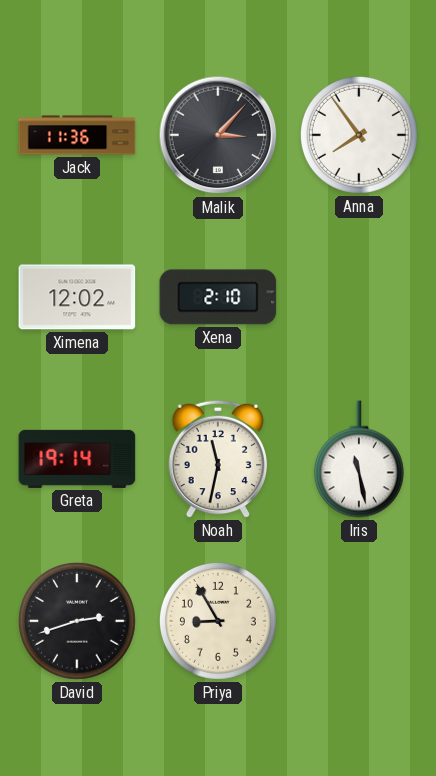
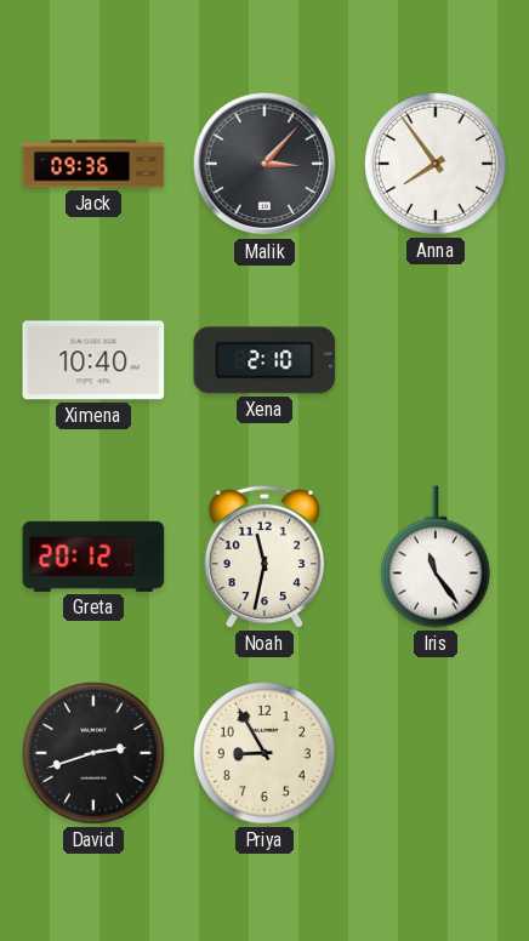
Jack: 11:36 -> 09:36 (93, 164)
Ximena: 12:02 -> 10:40 (93, 360)
Greta: 19:14 -> 20:12 (93, 557)
Iris: 11:28 -> 11:24 (436, 557)
